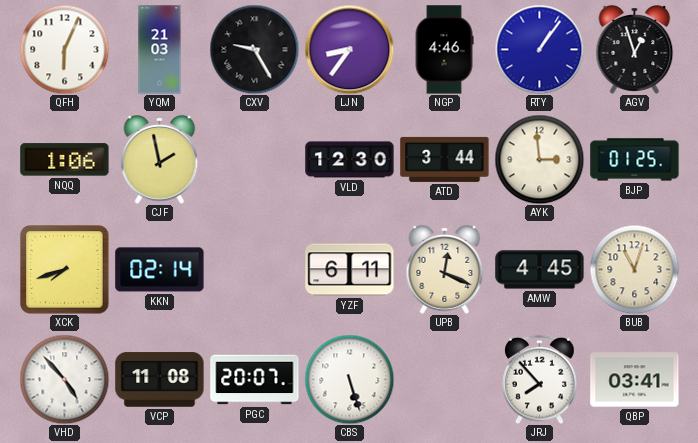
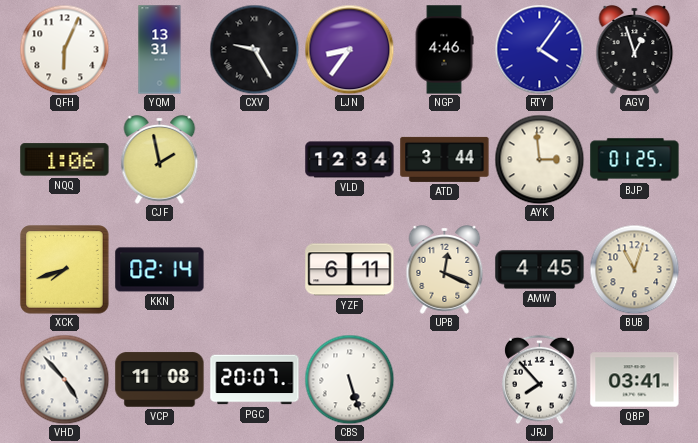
YQM: 21:03 -> 13:31 (160, 50)
RTY: 1:06 -> 4:06 (539, 49)
VLD: 12:30 -> 12:34 (350, 160)
